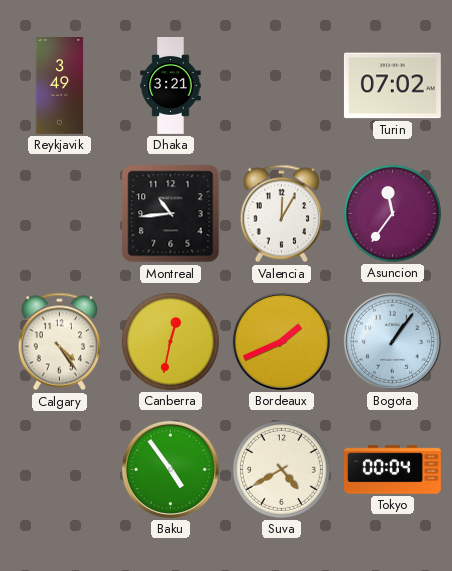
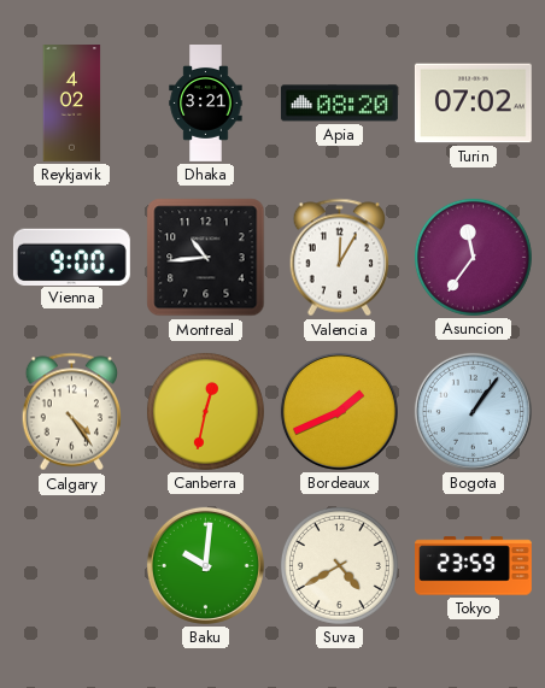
Reykjavik: 3:49 -> 4:02 (72, 104)
Apia: none -> 08:20 (339, 104)
Vienna: none -> 9:00 (71, 257)
Baku: 4:54 -> 10:01 (205, 565)
Tokyo: 00:04 -> 23:59 (474, 566)
